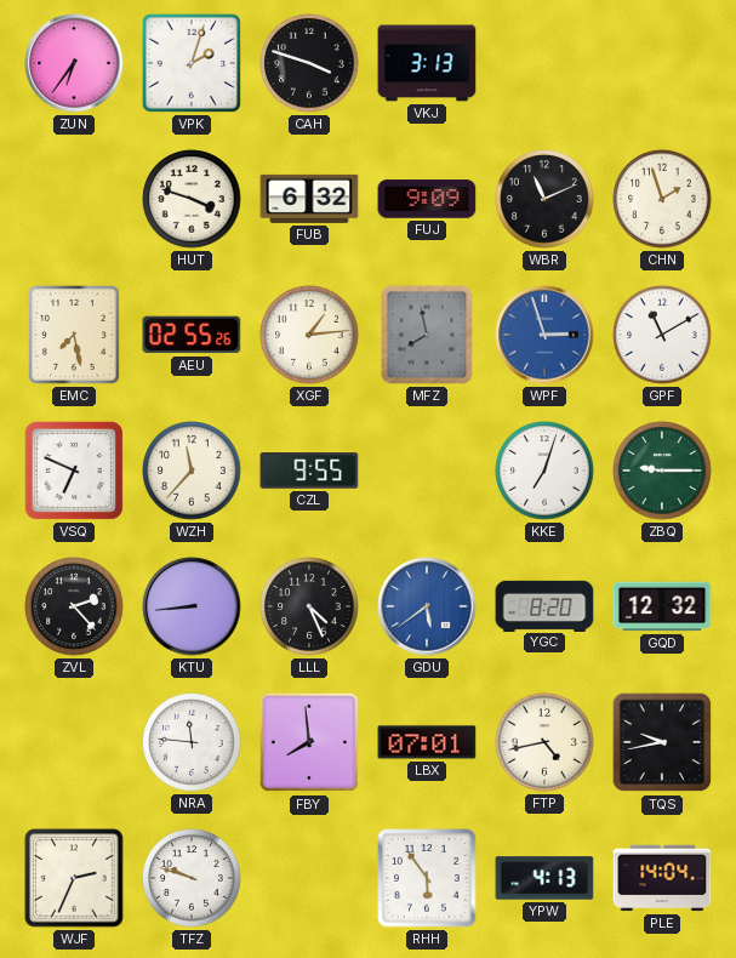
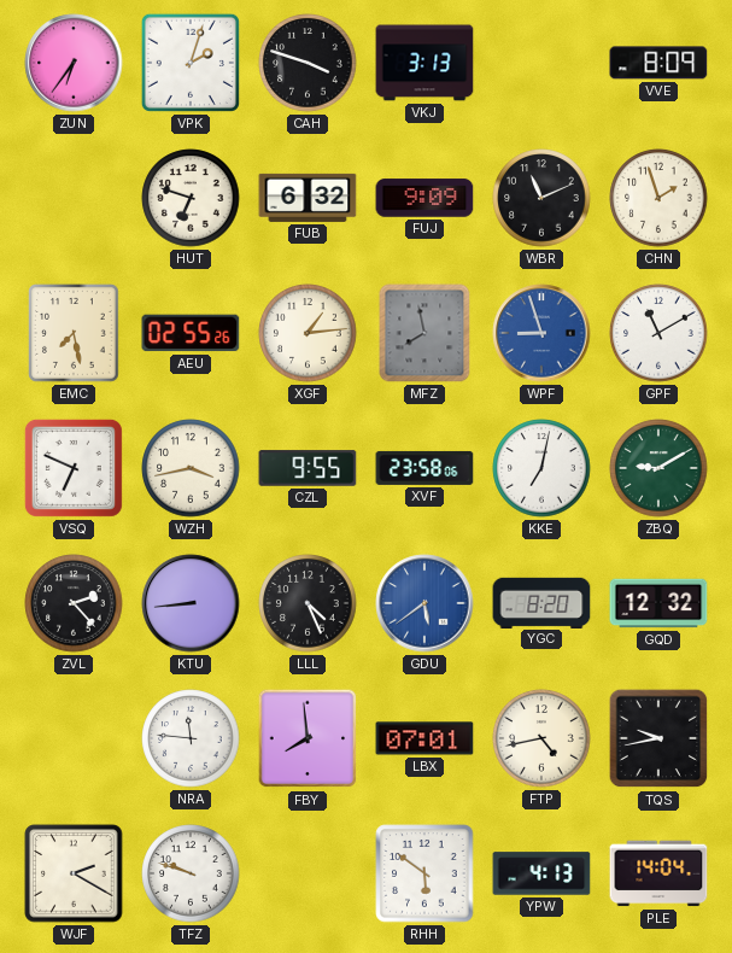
VVE: none -> 8:09 (658, 63)
HUT: 3:48 -> 6:48 (191, 198)
WPF: 2:57 -> 8:57 (541, 333)
WZH: 11:37 -> 3:43 (191, 468)
XVF: none -> 23:58 (424, 468)
KKE: 7:03 -> 7:02 (541, 468)
ZBQ: 9:15 -> 9:10 (658, 468)
WJF: 2:34 -> 2:20 (74, 873)
RHH: 5:54 -> 5:51 (424, 873)
